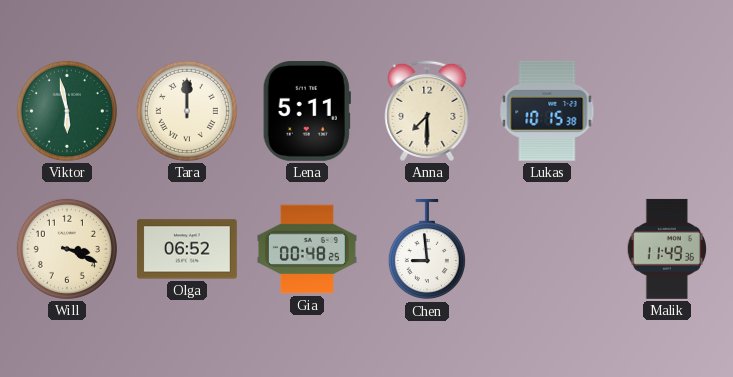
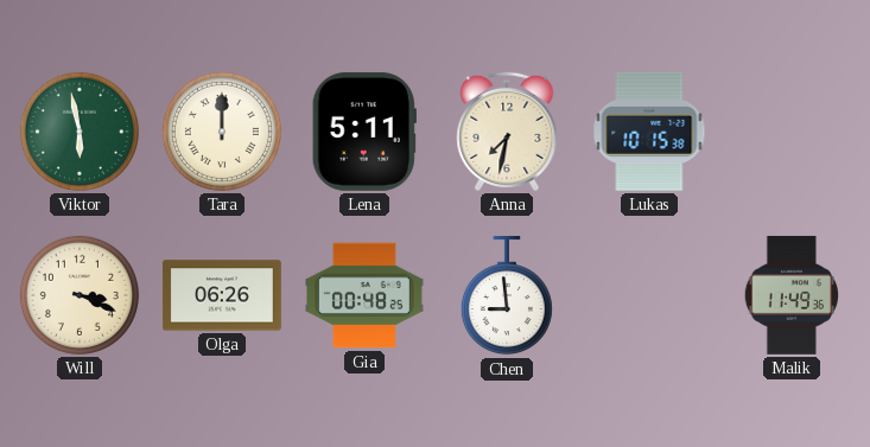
Anna: 7:30 -> 7:32 (507, 132)
Olga: 06:52 -> 06:26 (222, 295)
